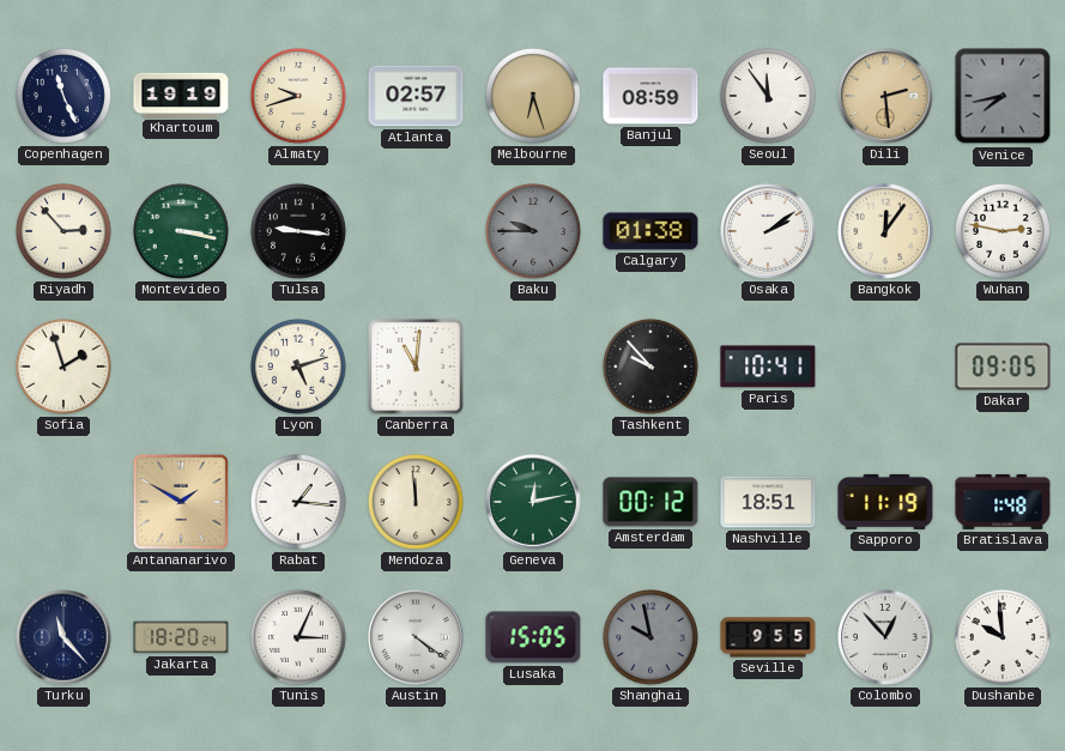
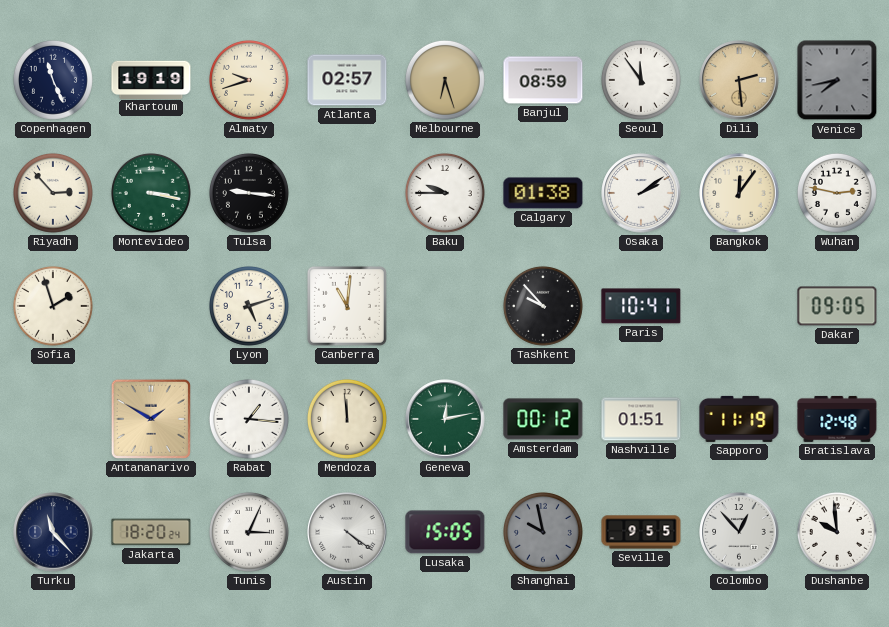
Baku dial: grey -> white (445, 193)
Nashville: 18:51 -> 01:51 (641, 419)
Bratislava: 1:48 -> 12:48 (837, 419)
